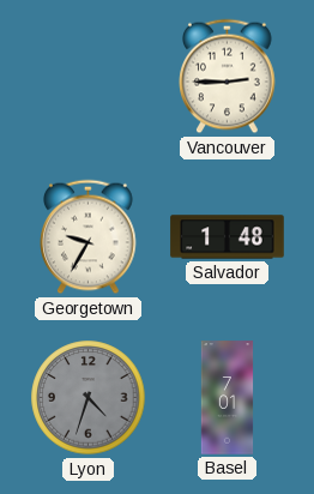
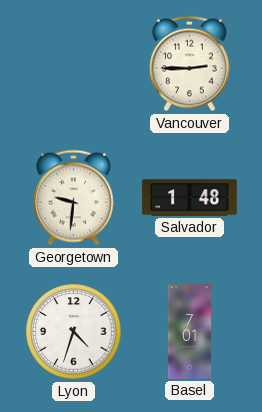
Georgetown: 9:35 -> 9:31 (74, 198)
Lyon dial: grey -> white (74, 332)
